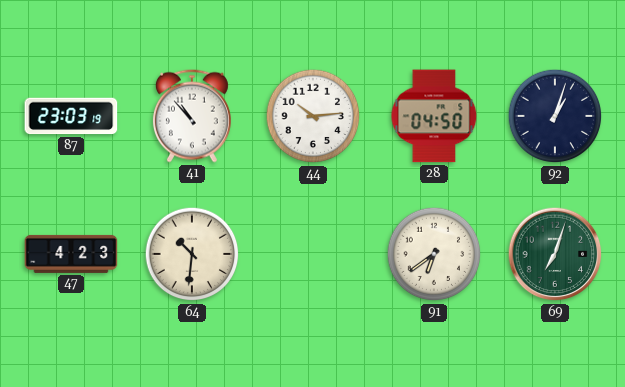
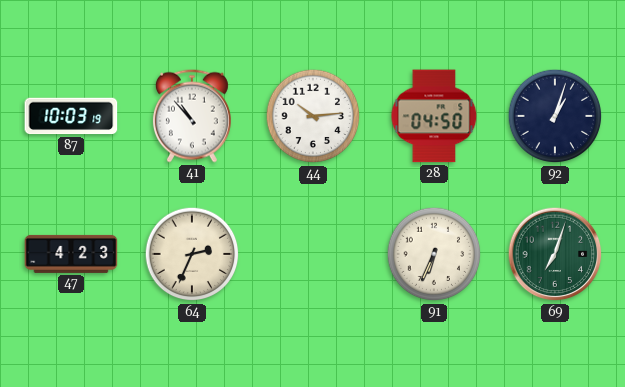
87: 23:03 -> 10:03 (71, 116)
64: 10:31 -> 2:34 (192, 254)
91: 6:39 -> 6:34 (434, 254)
